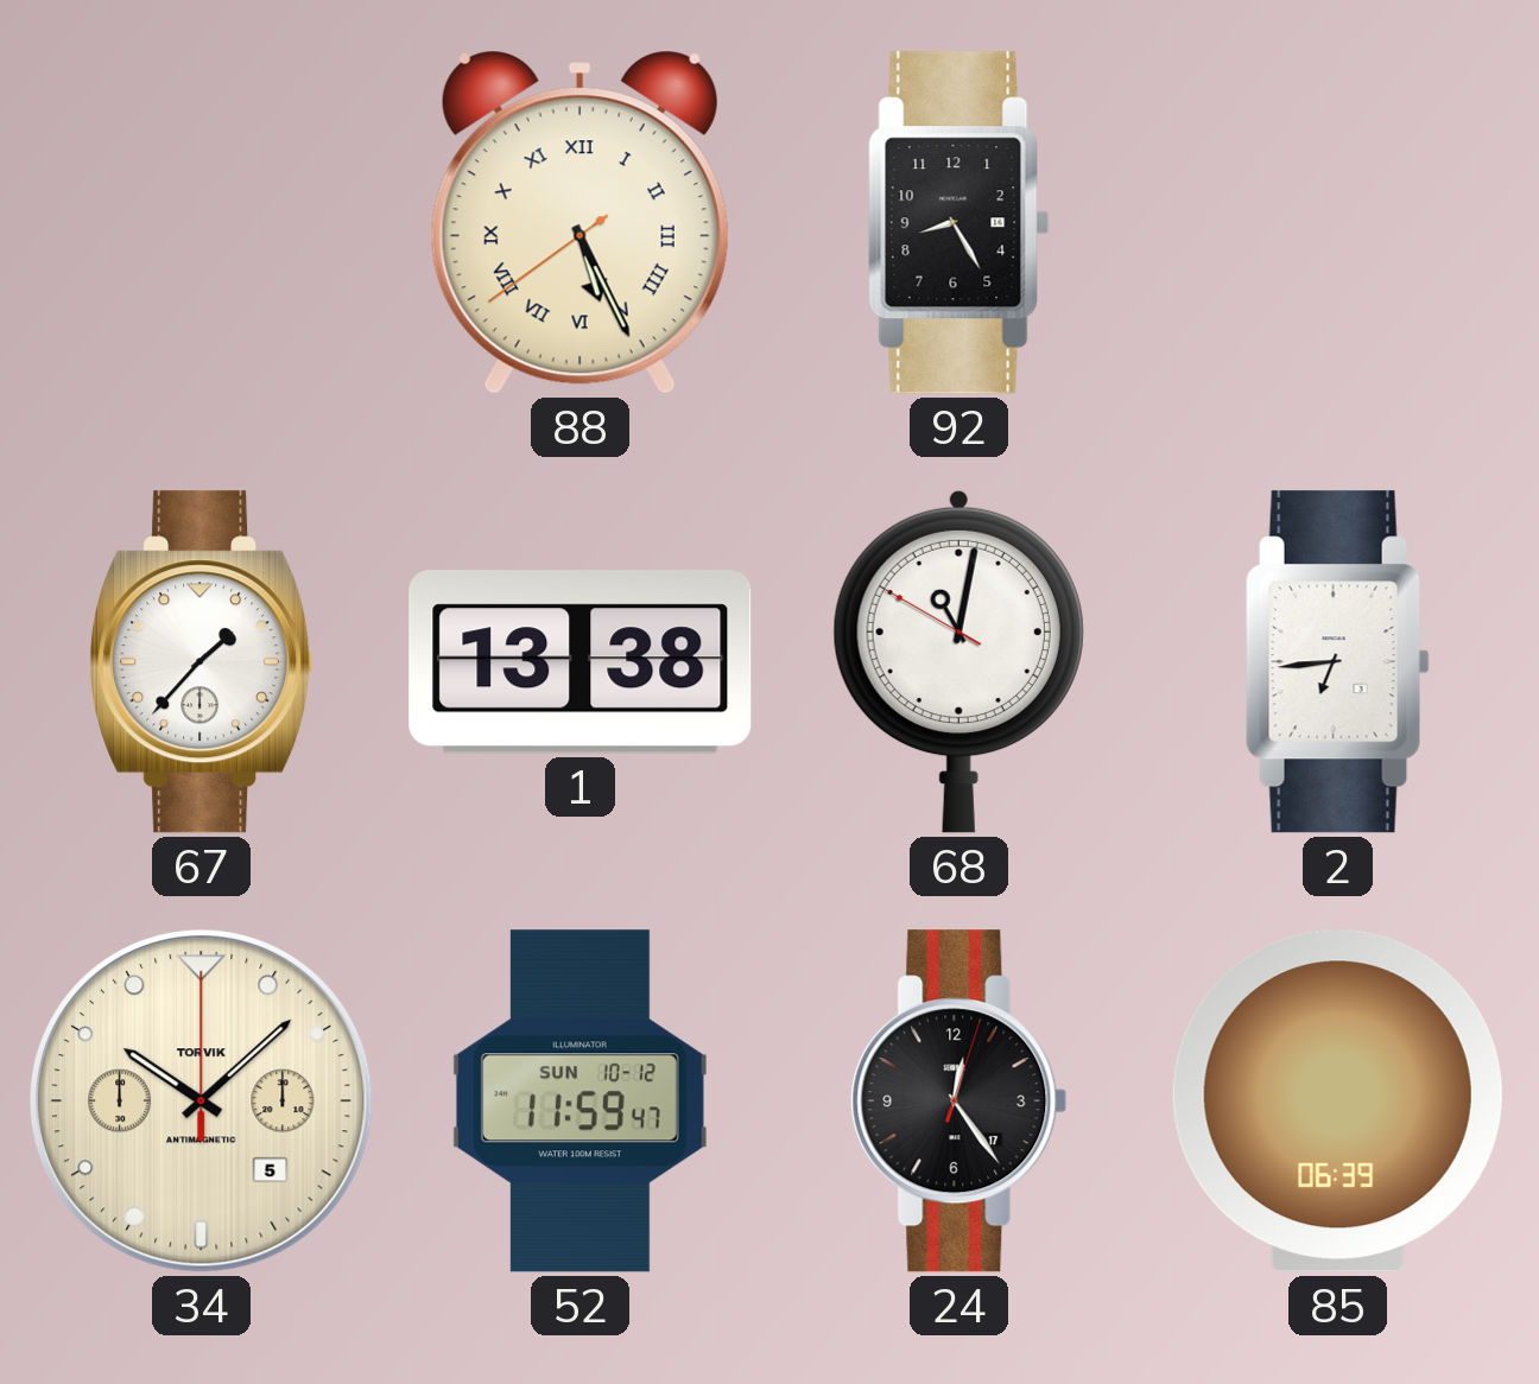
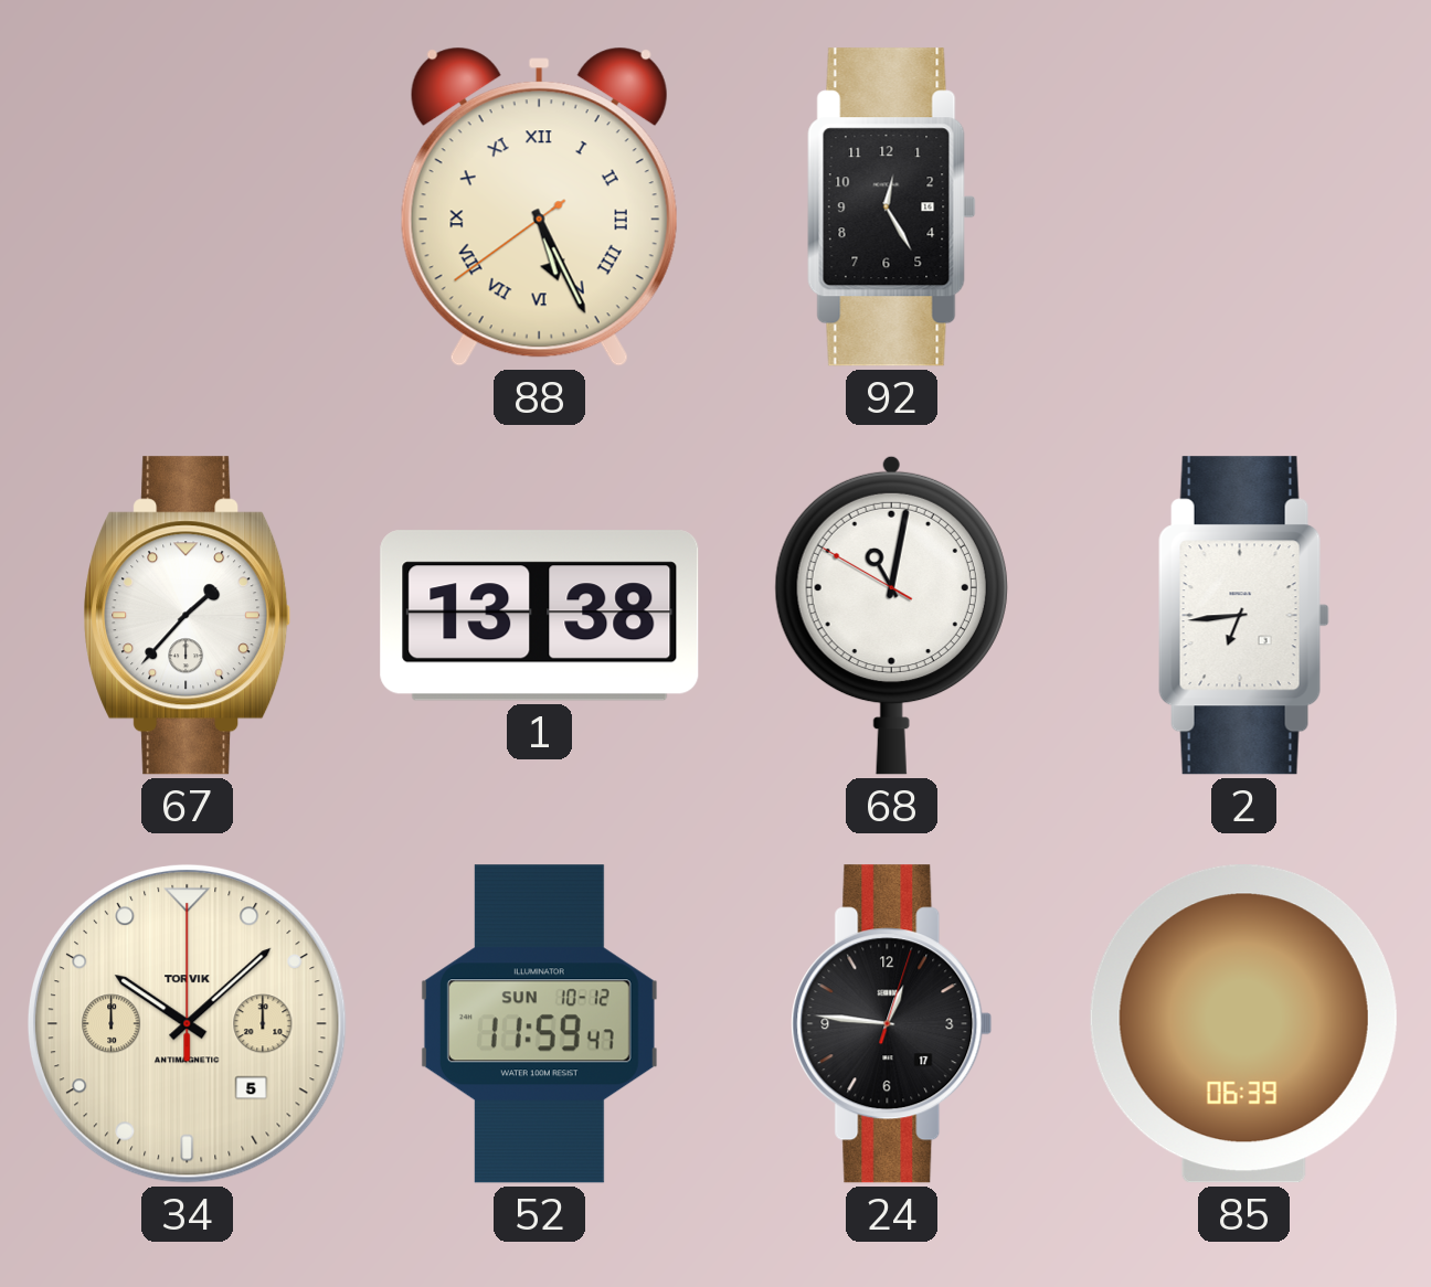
92: 8:25 -> 12:25 (892, 208)
24: 12:24 -> 12:46 (892, 1024)
